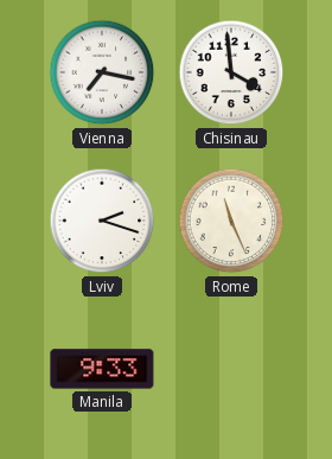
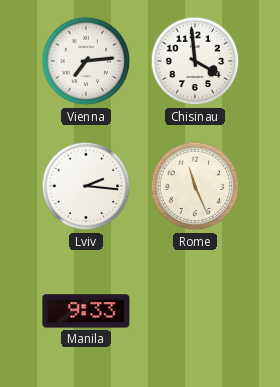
Vienna: 7:17 -> 7:14 (86, 61)
Lviv: 2:18 -> 2:16 (86, 186)
